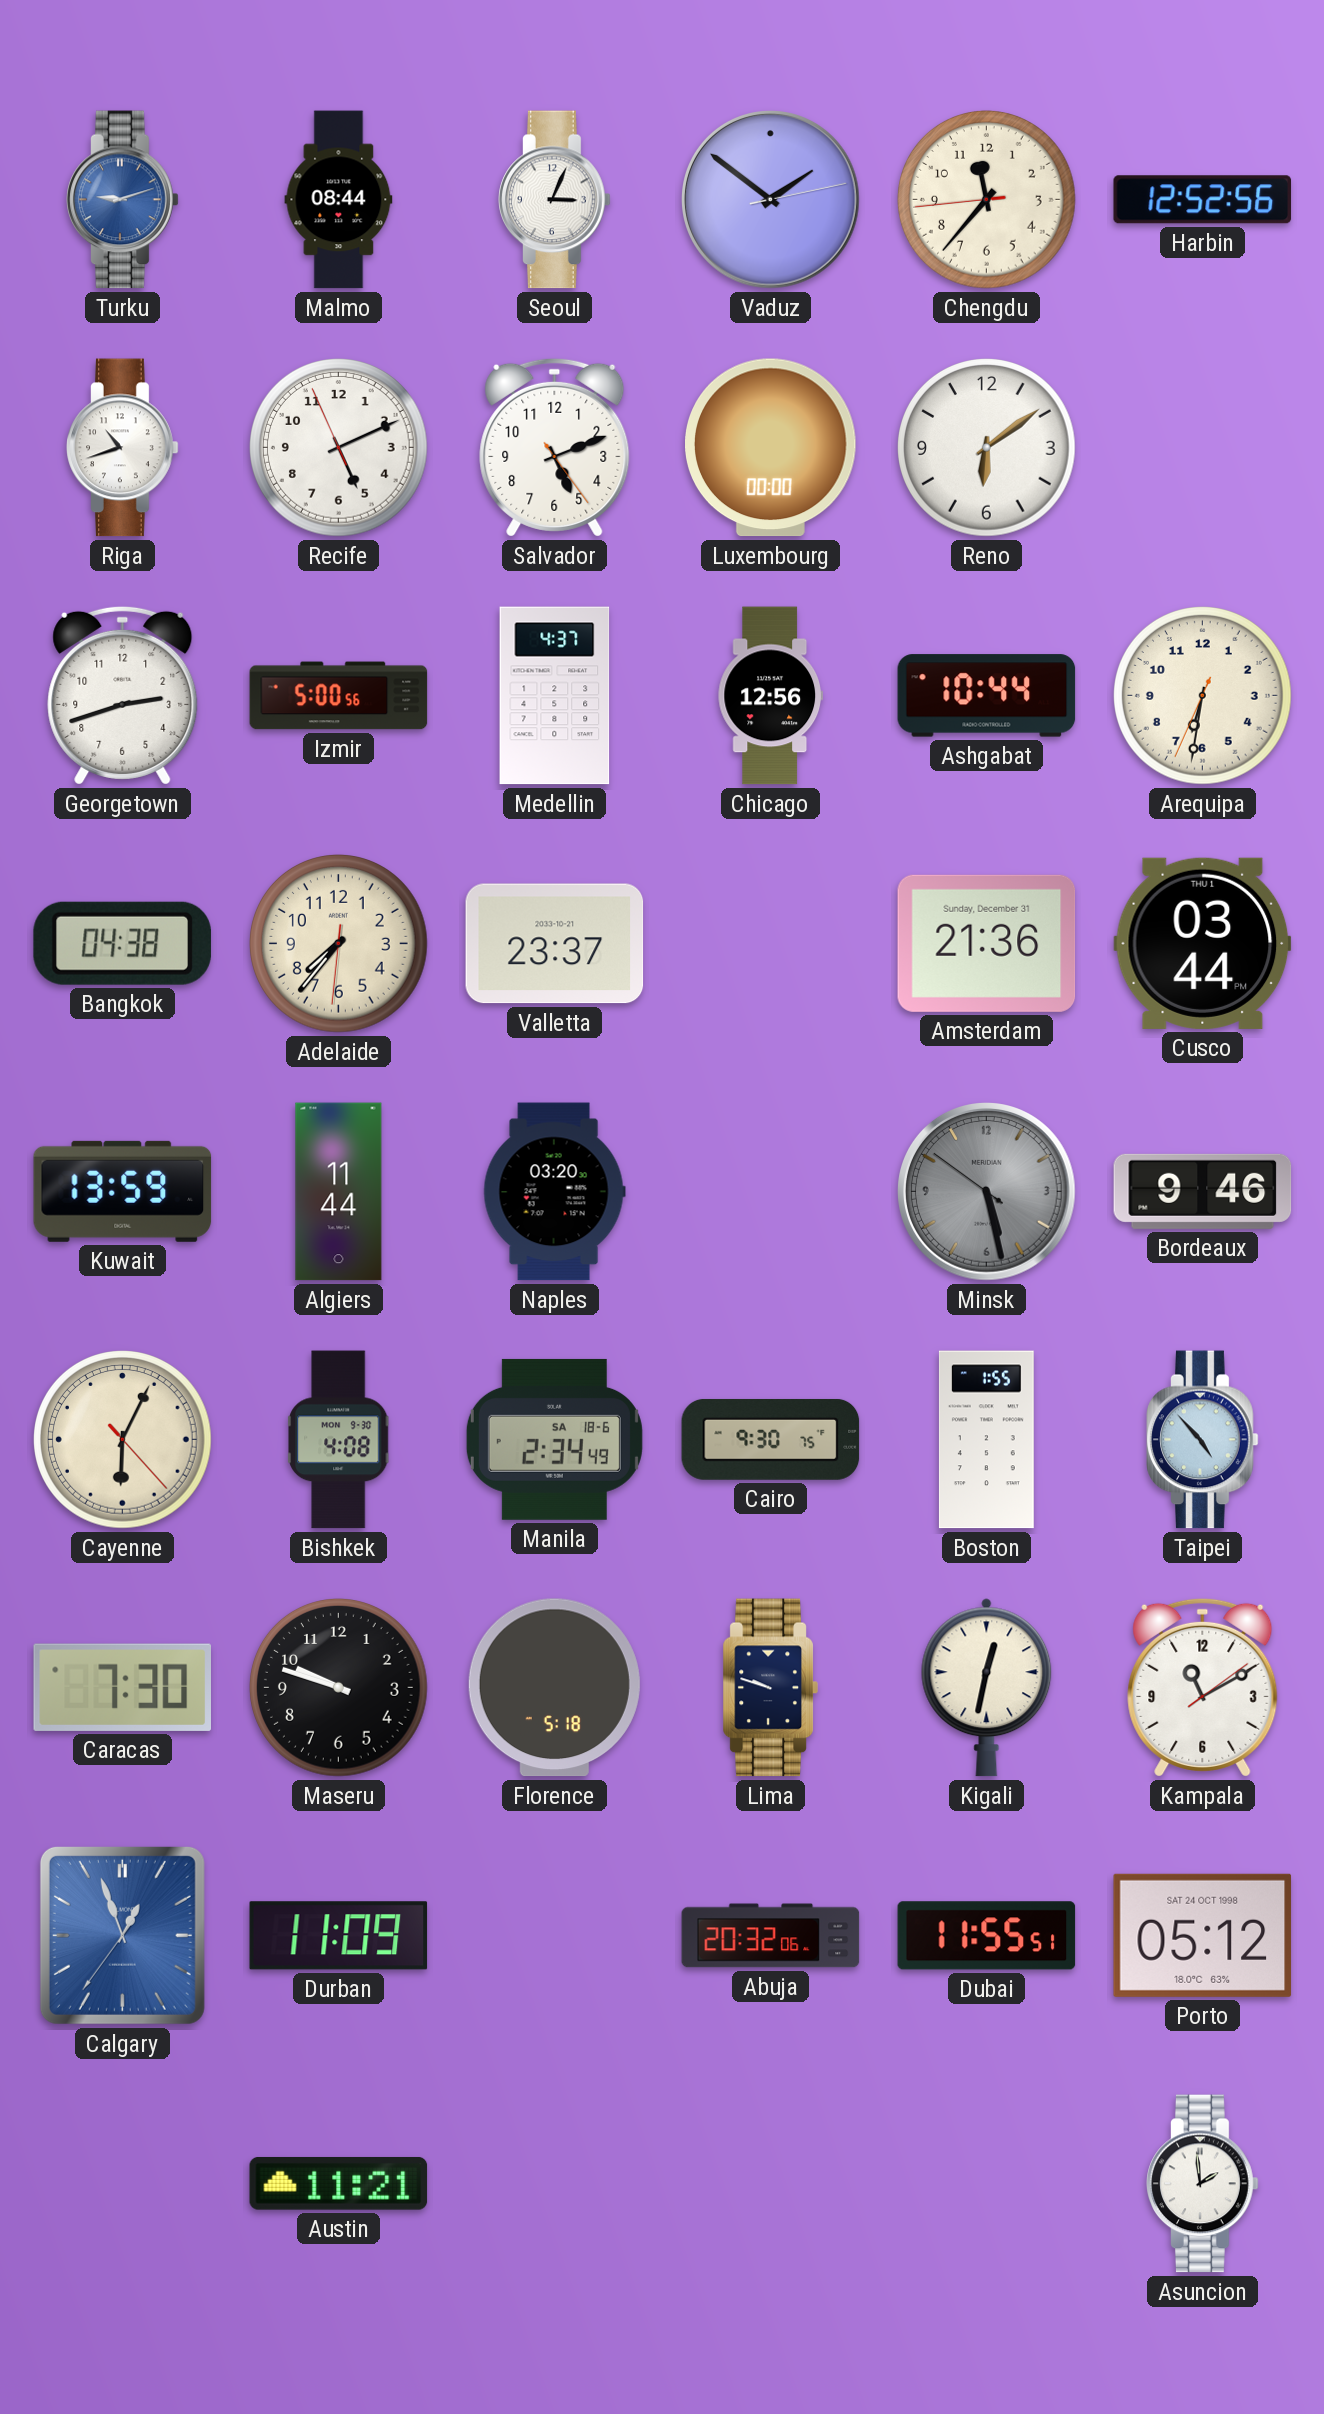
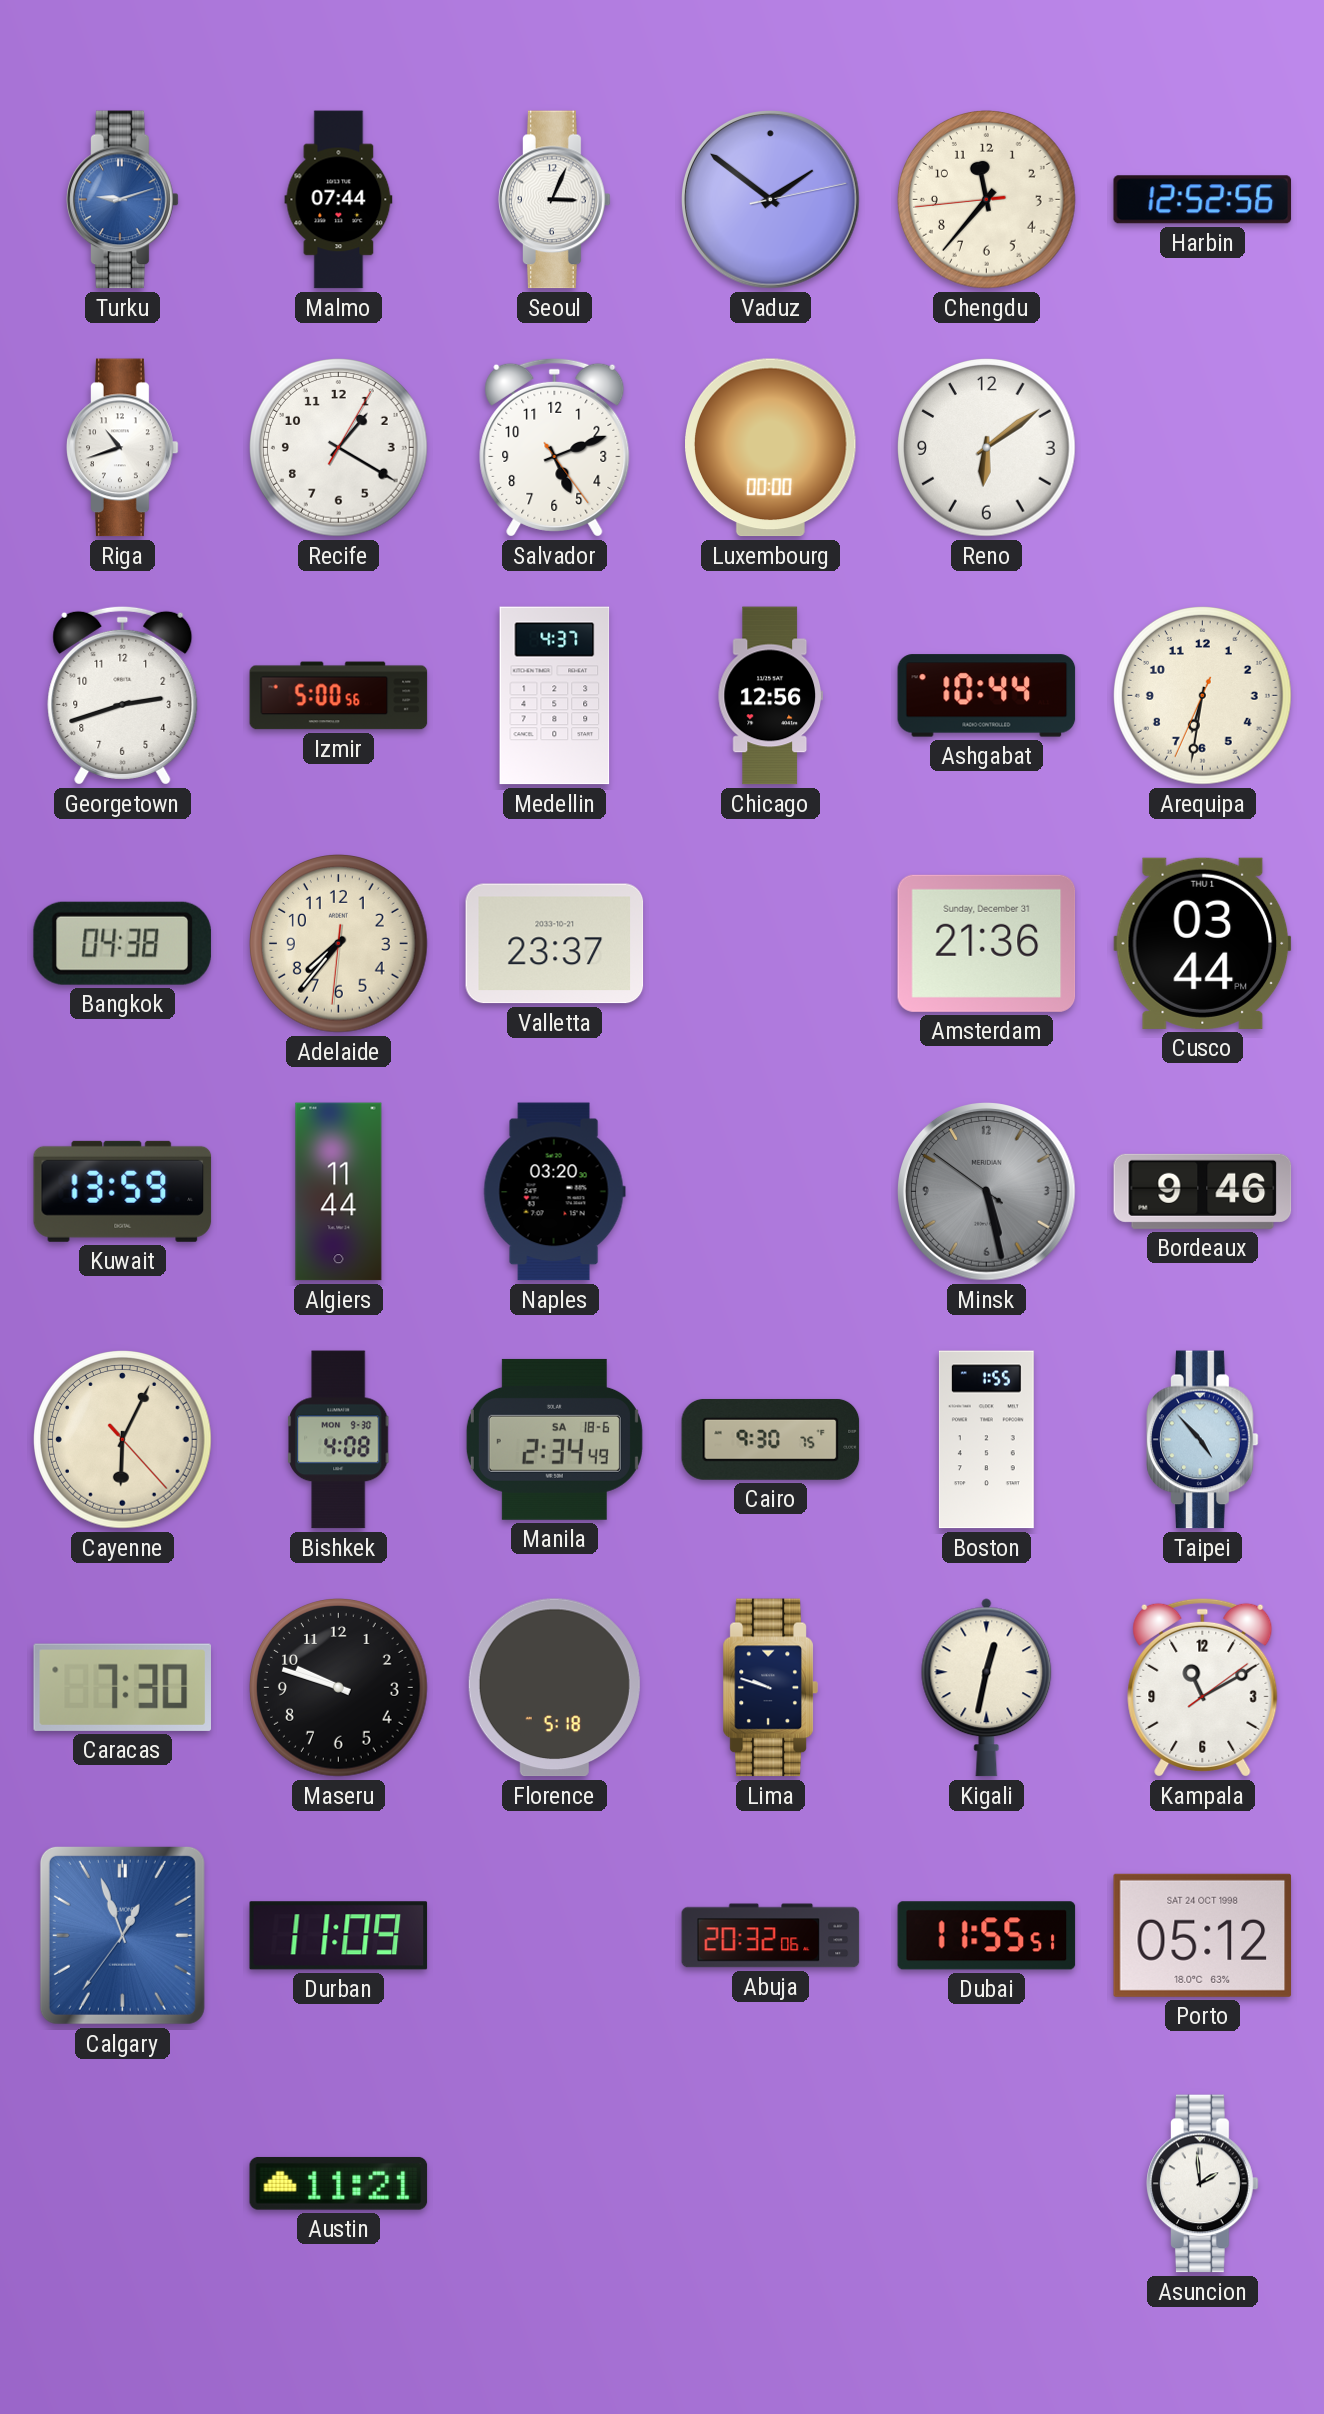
Malmo: 08:44 -> 07:44 (339, 200)
Recife: 5:10 -> 1:20 (339, 448)
